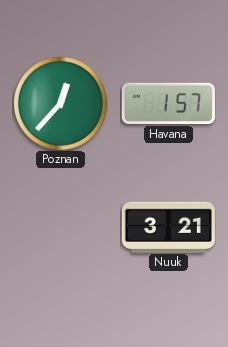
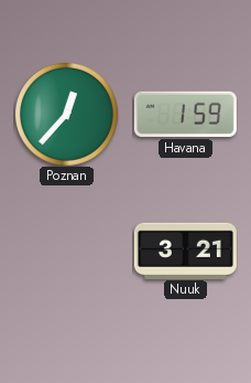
Havana: 1:57 -> 1:59 (185, 114)
